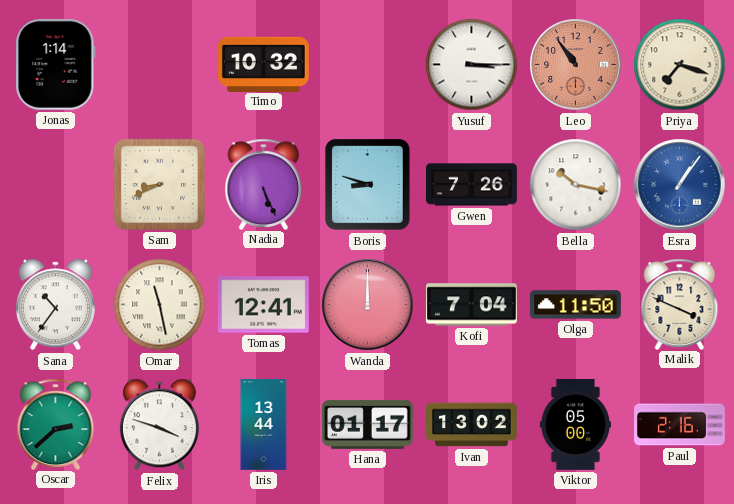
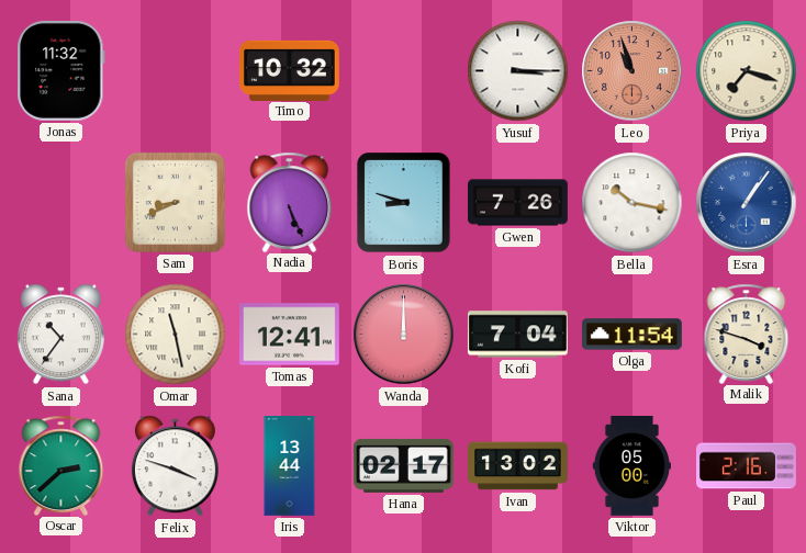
Jonas: 1:14 -> 11:32 (61, 70)
Leo: 10:54 -> 10:57 (633, 71)
Olga: 11:50 -> 11:54 (631, 335)
Malik: 3:49 -> 3:48 (747, 334)
Hana: 01:17 -> 02:17 (403, 465)
